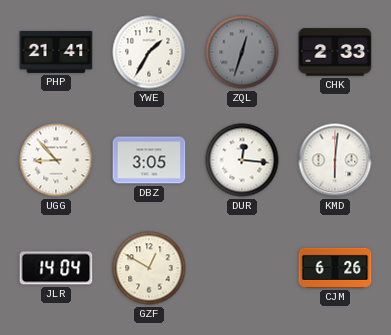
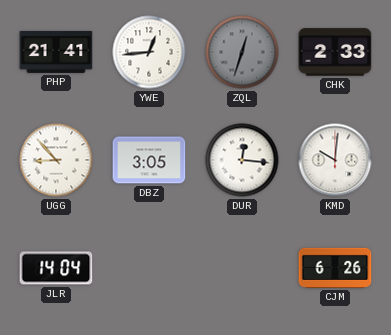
YWE: 1:35 -> 12:44 (149, 52)
KMD: 6:01 -> 10:01 (335, 160)
GZF: 12:50 -> none (149, 268)
